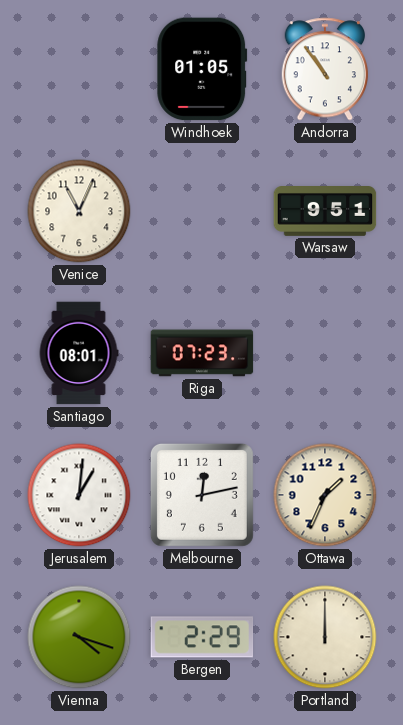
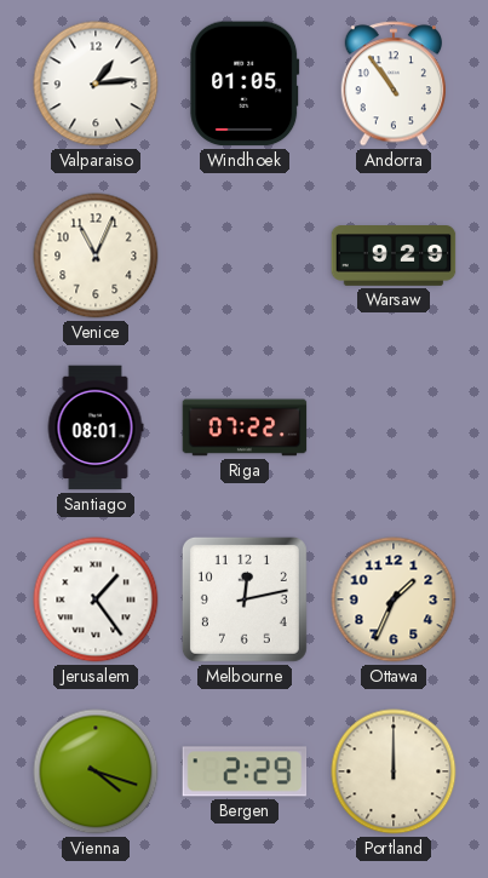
Valparaiso: none -> 1:14 (96, 84)
Warsaw: 9:51 -> 9:29 (394, 257)
Riga: 07:23 -> 07:22 (245, 427)
Jerusalem: 1:01 -> 1:24 (96, 599)
